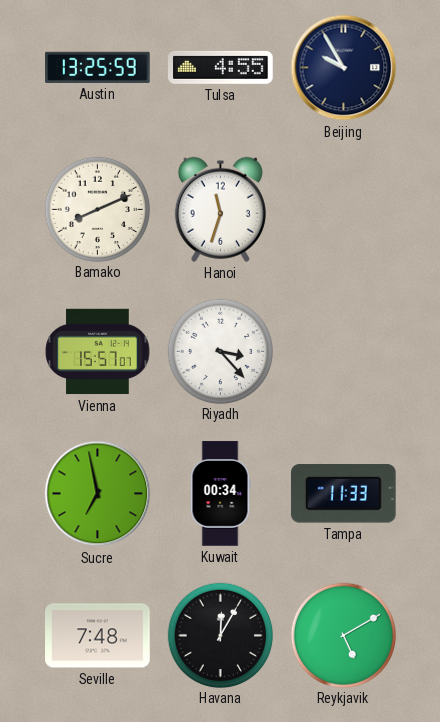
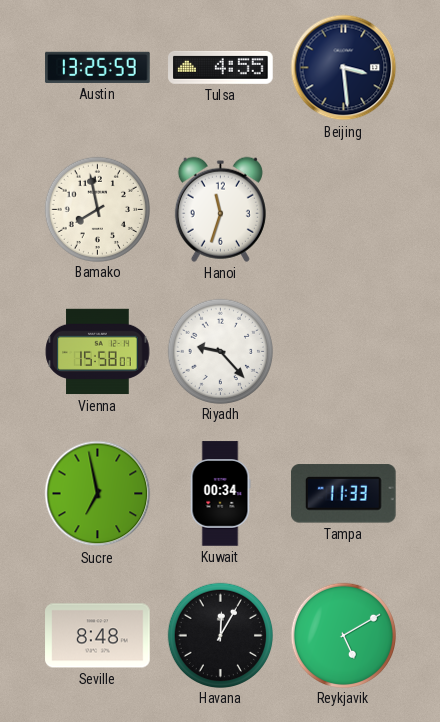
Beijing: 9:55 -> 3:29 (344, 68)
Bamako: 8:11 -> 7:58 (97, 209)
Vienna: 15:57 -> 15:58 (98, 352)
Riyadh: 3:23 -> 9:23 (220, 351)
Seville: 7:48 -> 8:48 (98, 636)
